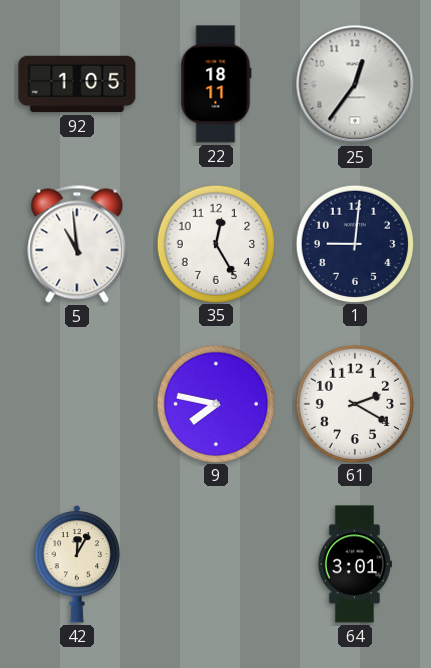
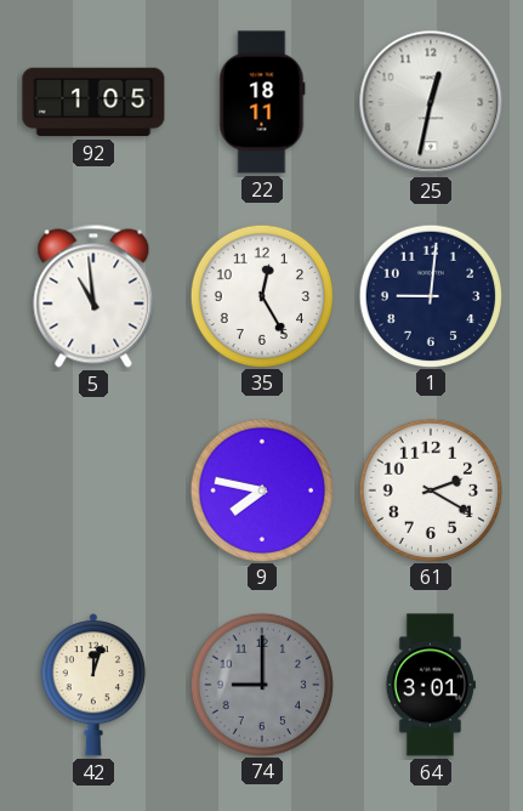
25: 12:36 -> 12:32 (431, 102)
42: 12:05 -> 12:03 (93, 686)
74: none -> 9:00 (261, 684)
